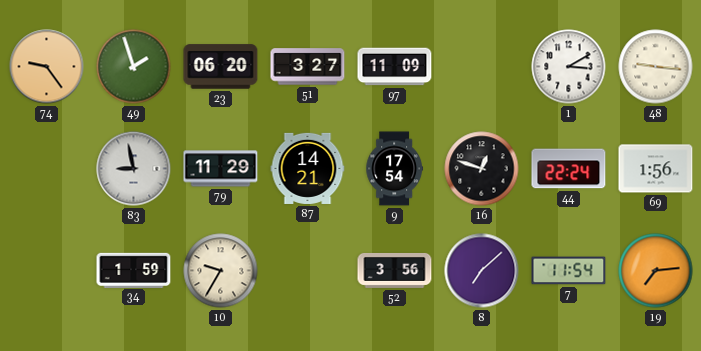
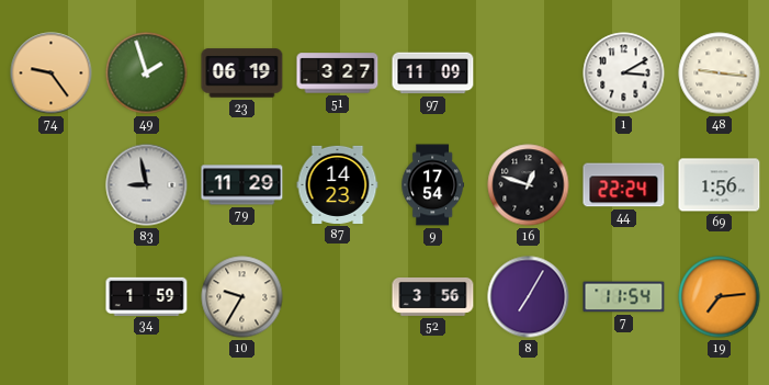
23: 06:20 -> 06:19 (242, 73)
87: 14:21 -> 14:23 (338, 184)
8: 7:08 -> 7:05 (529, 297)
